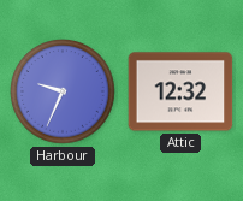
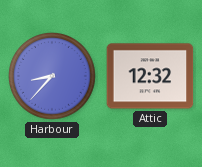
Harbour: 9:34 -> 8:37 (53, 77)
